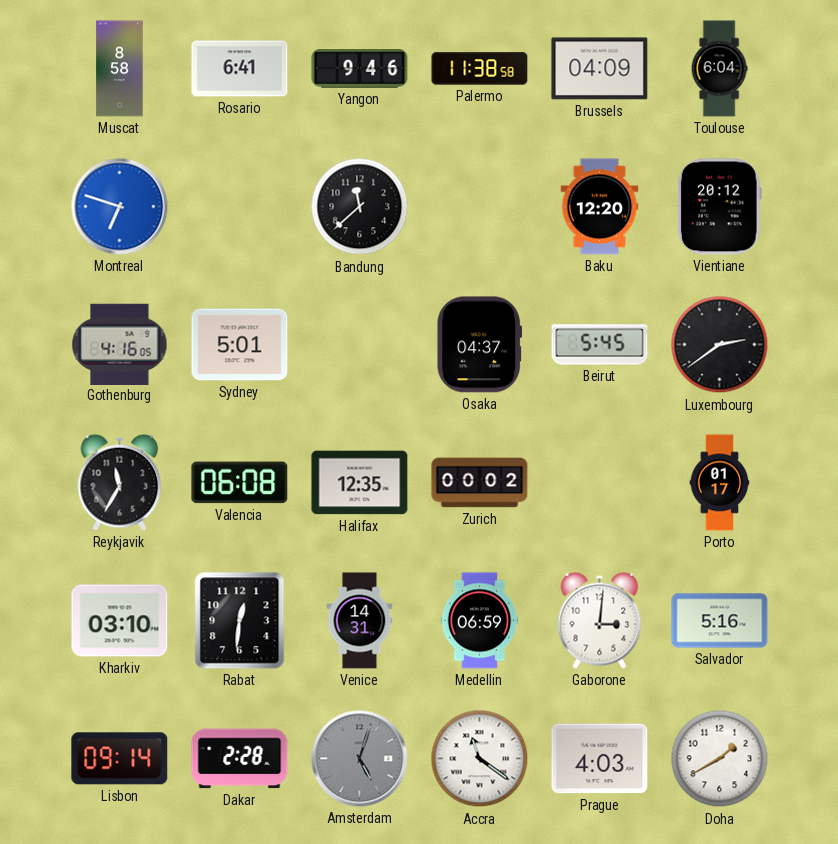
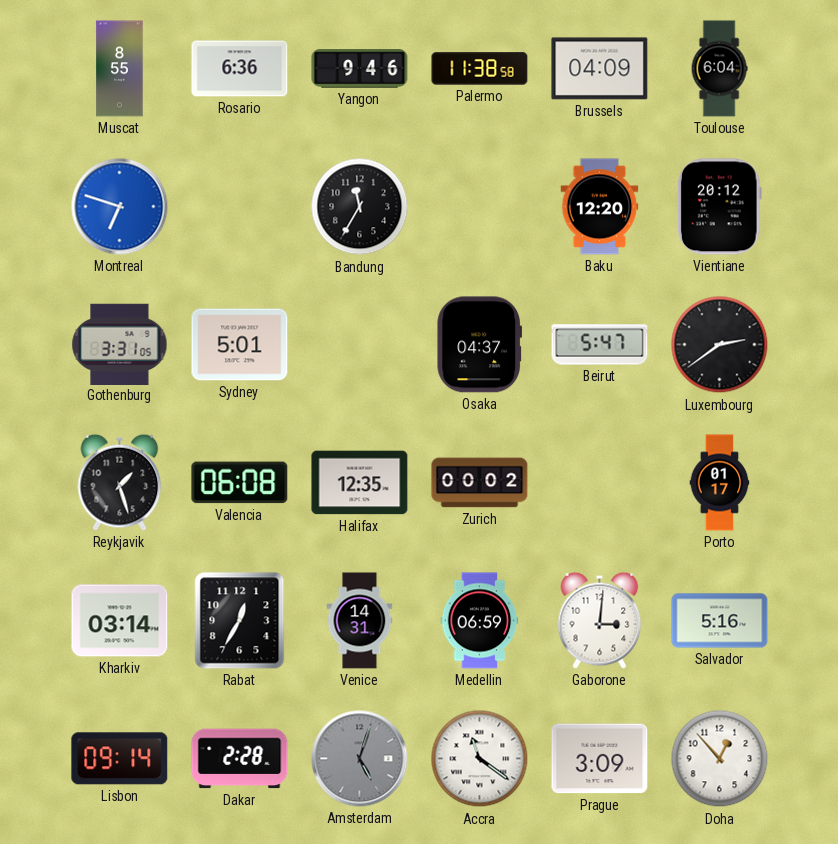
Muscat: 8:58 -> 8:55 (120, 69)
Rosario: 6:41 -> 6:36 (240, 69)
Bandung: 11:38 -> 11:35 (360, 207)
Gothenburg: 4:16 -> 3:31 (120, 344)
Beirut: 5:45 -> 5:47 (600, 345)
Reykjavik: 11:35 -> 1:27 (120, 482)
Kharkiv: 03:10 -> 03:14 (120, 621)
Rabat: 12:31 -> 12:35 (240, 621)
Prague: 4:03 -> 3:09 (600, 759)
Doha: 1:40 -> 12:53 (720, 759)
